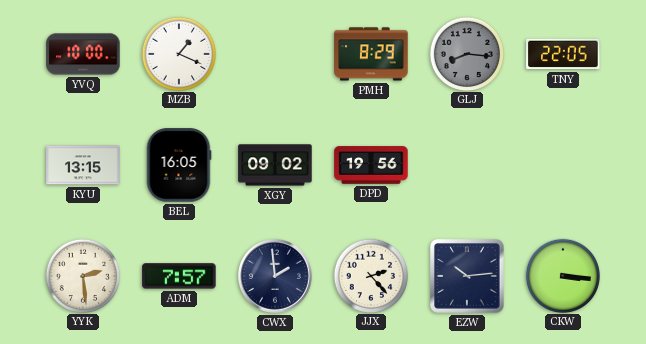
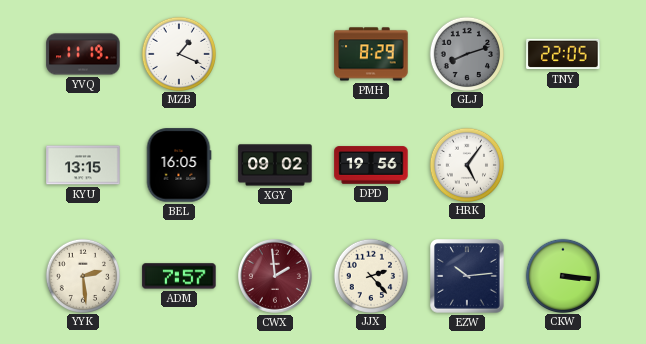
YVQ: 10:00 -> 11:19 (83, 54)
GLJ: 8:16 -> 8:12 (466, 53)
HRK: none -> 5:06 (466, 164)
CWX dial: navy -> burgundy (276, 277)
